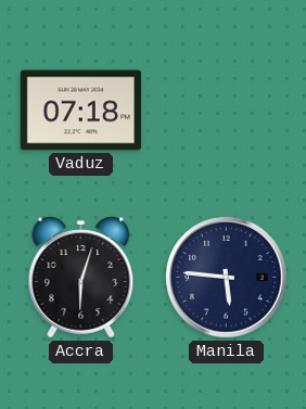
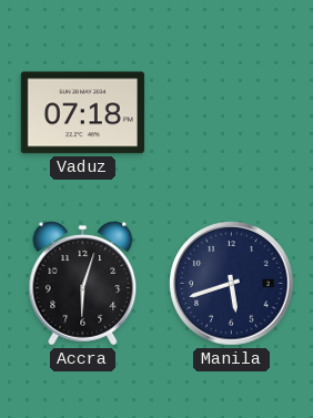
Manila: 5:46 -> 5:42 (232, 284)
